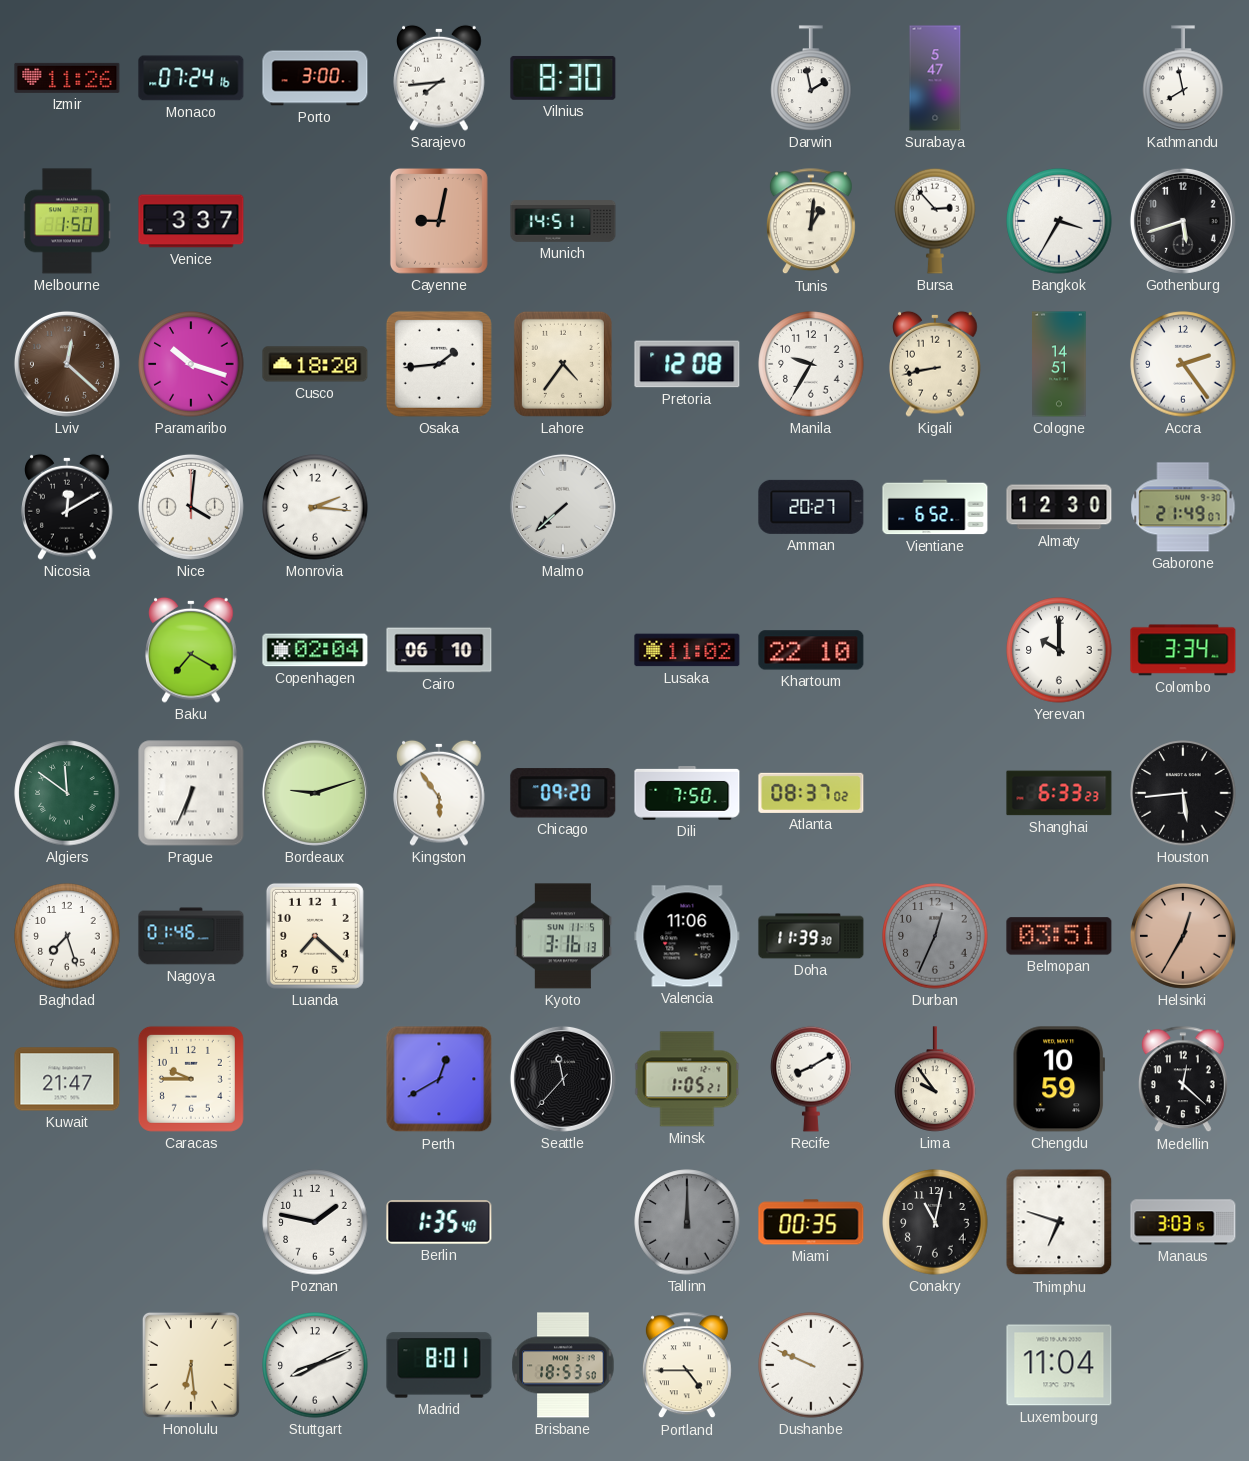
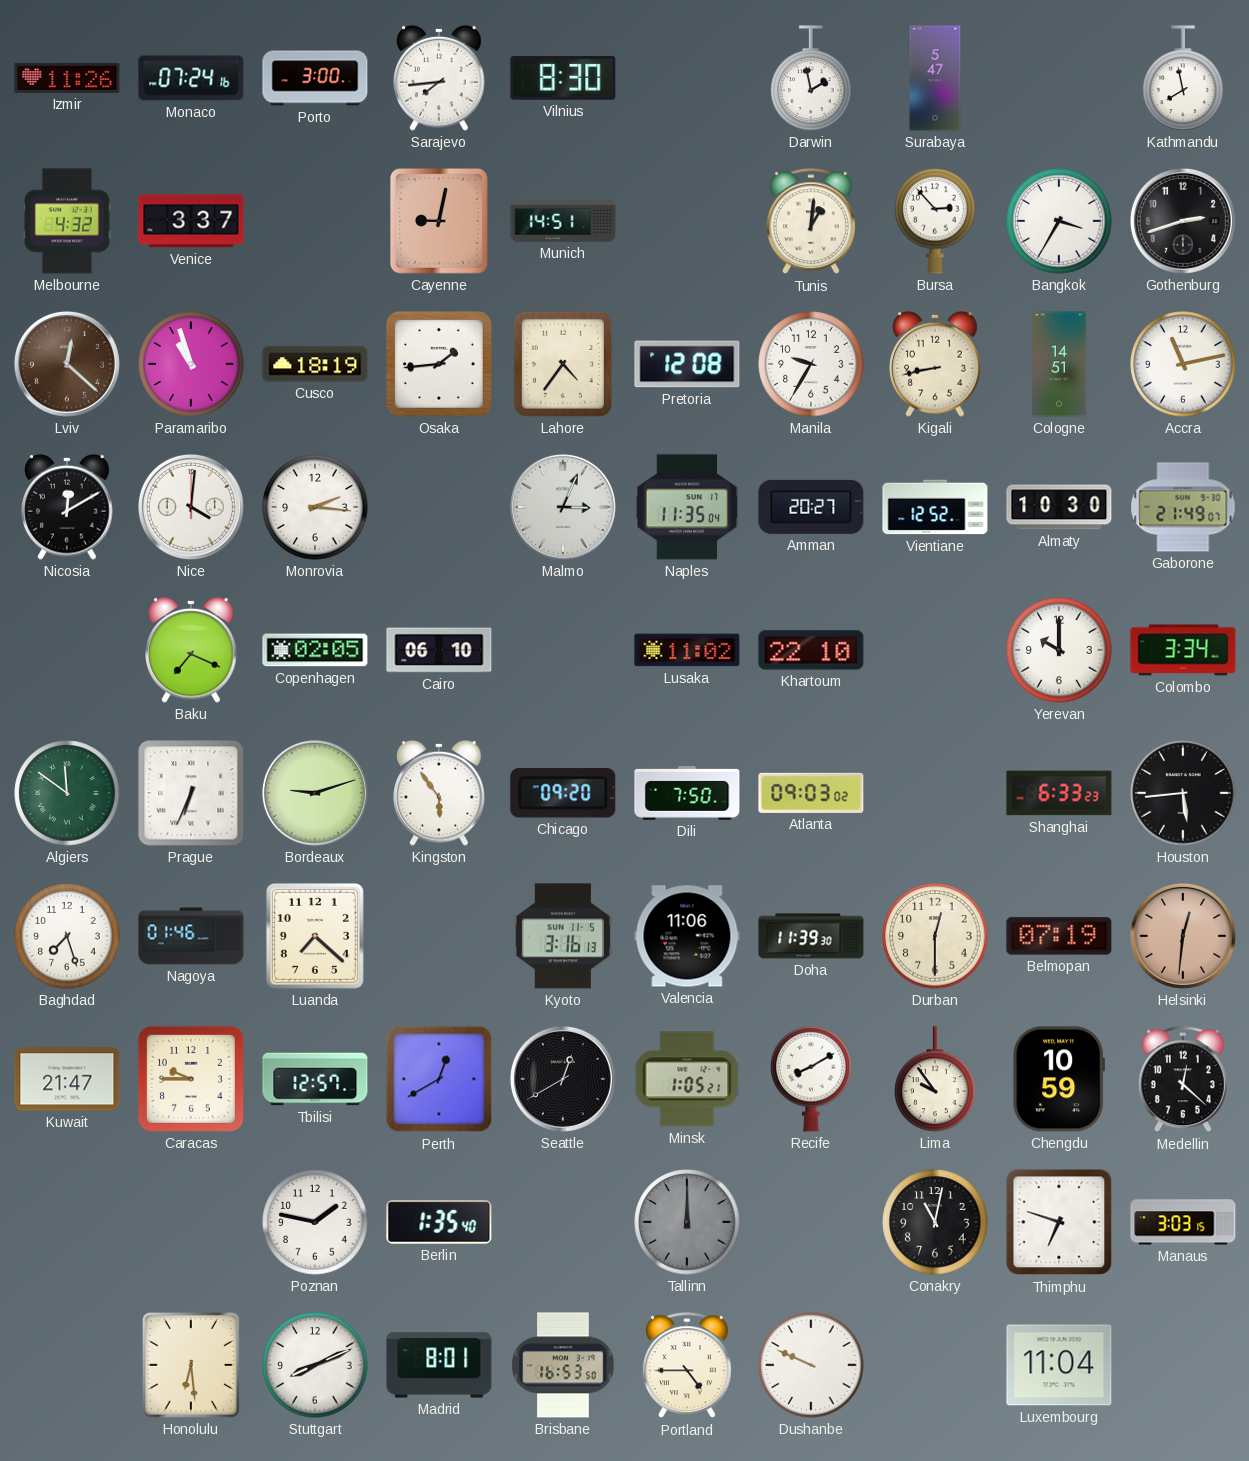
Melbourne: 1:50 -> 4:32 (67, 221)
Gothenburg: 5:42 -> 2:42 (1183, 221)
Paramaribo: 10:18 -> 10:57 (191, 364)
Cusco: 18:20 -> 18:19 (315, 364)
Accra: 2:24 -> 11:13 (1183, 364)
Malmo: 7:38 -> 3:04 (563, 507)
Naples: none -> 11:35 (687, 507)
Vientiane: 6:52 -> 12:52 (935, 507)
Almaty: 12:30 -> 10:30 (1059, 507)
Baku: 7:20 -> 7:19 (191, 650)
Copenhagen: 02:04 -> 02:05 (315, 650)
Atlanta: 08:37 -> 09:03 (811, 793)
Durban: 12:34 -> 12:30 (935, 936)
Durban dial: grey -> cream (935, 936)
Belmopan: 03:51 -> 07:19 (1059, 936)
Helsinki: 12:35 -> 12:31 (1183, 936)
Tbilisi: none -> 12:57 (315, 1079)
Seattle: 11:37 -> 12:40 (563, 1079)
Miami: 00:35 -> none (811, 1222)
Brisbane: 18:53 -> 16:53 (563, 1365)
